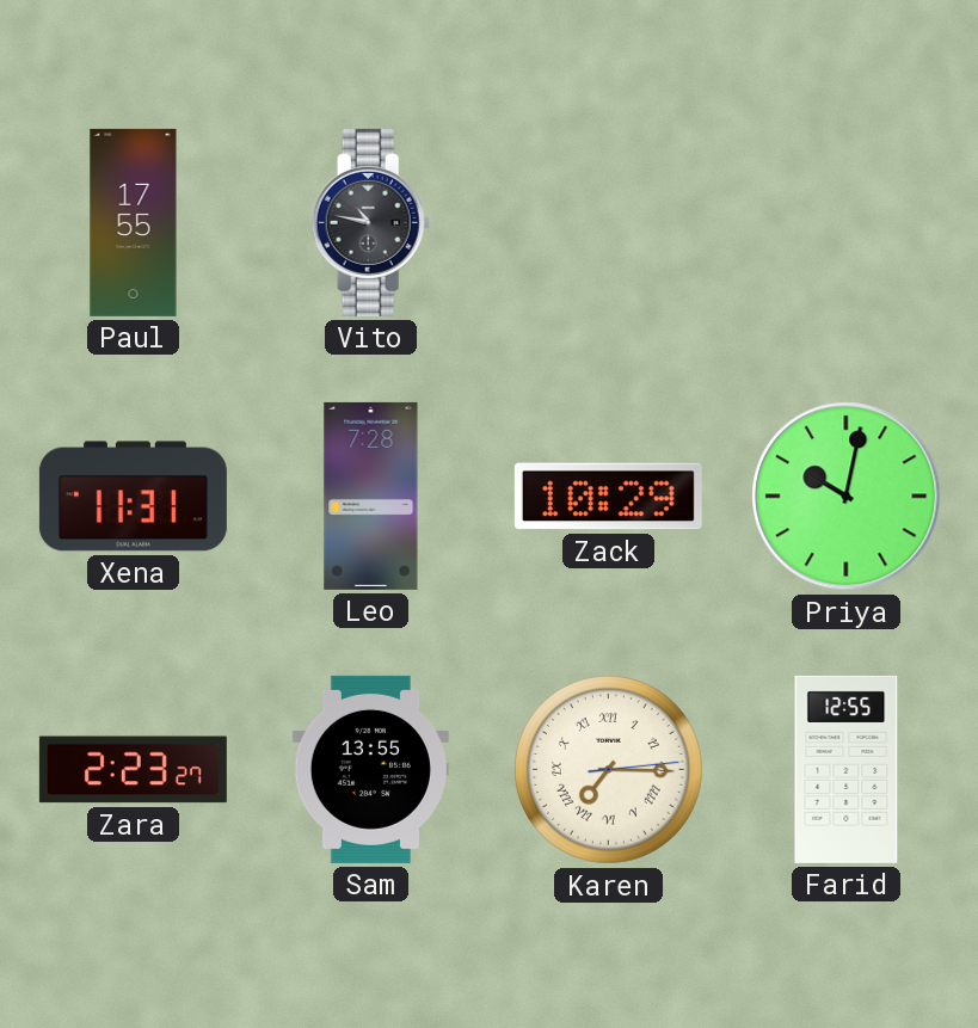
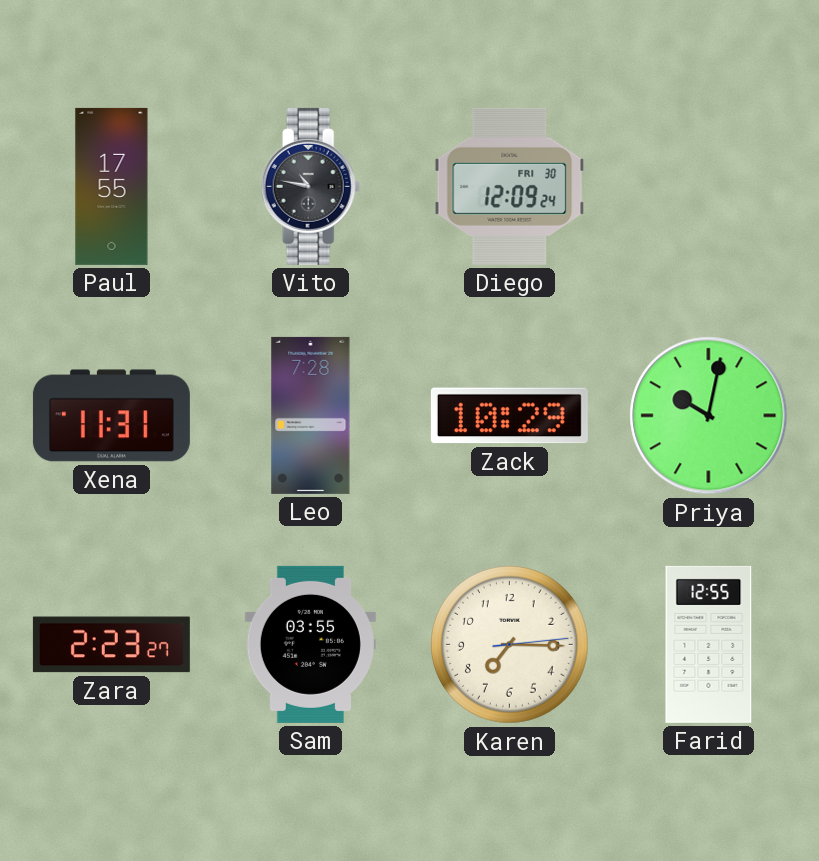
Diego: none -> 12:09 (510, 186)
Sam: 13:55 -> 03:55 (310, 644)
Karen numerals: Roman -> Arabic (509, 644)
